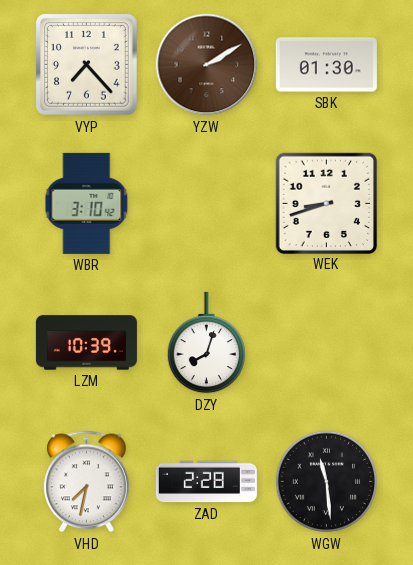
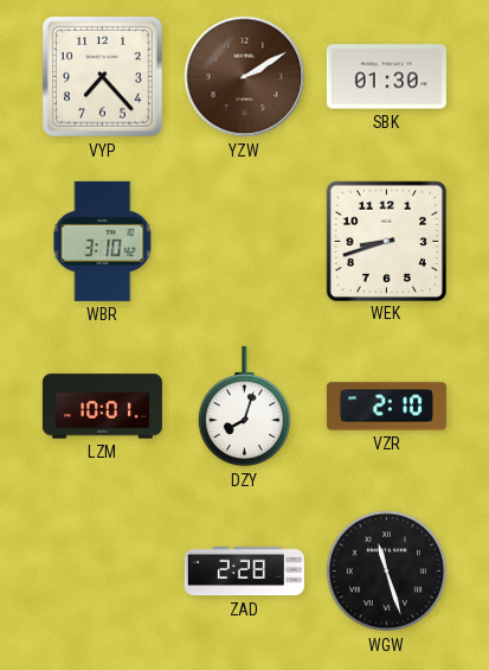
LZM: 10:39 -> 10:01 (102, 407)
VZR: none -> 2:10 (386, 407)
VHD: 7:32 -> none (87, 482)
WGW: 11:29 -> 11:27 (387, 572)
